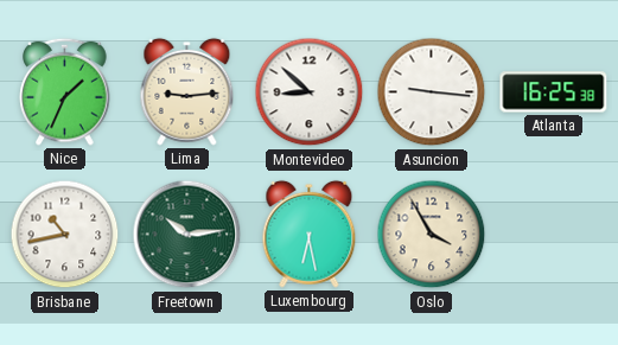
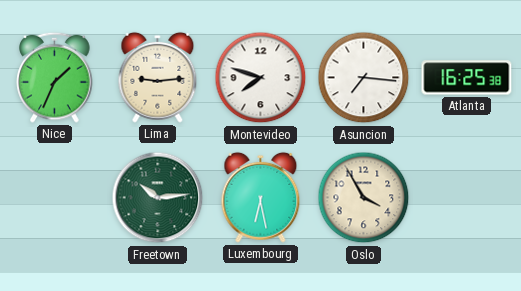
Montevideo: 8:52 -> 7:48 (261, 78)
Asuncion: 9:16 -> 7:16 (364, 78)
Brisbane: 10:43 -> none (65, 235)
